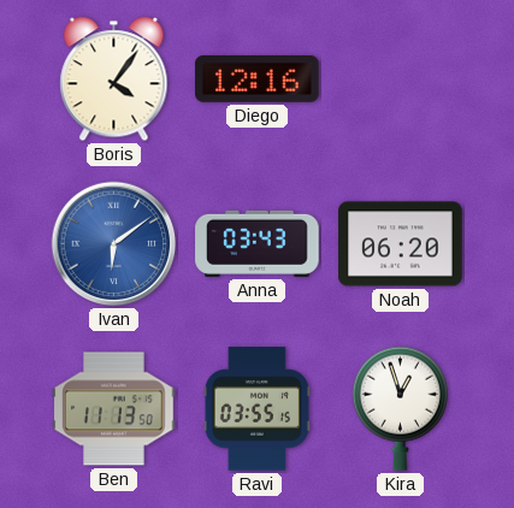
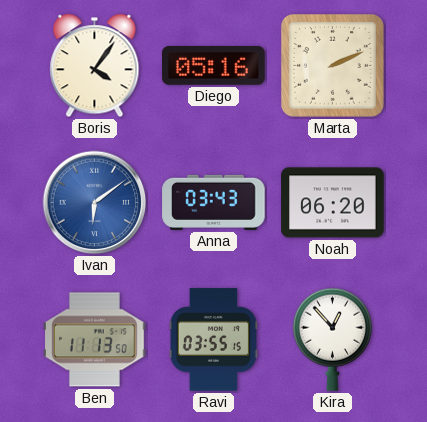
Diego: 12:16 -> 05:16 (214, 66)
Marta: none -> 2:11 (332, 65)
Kira: 12:57 -> 12:53 (332, 339)
